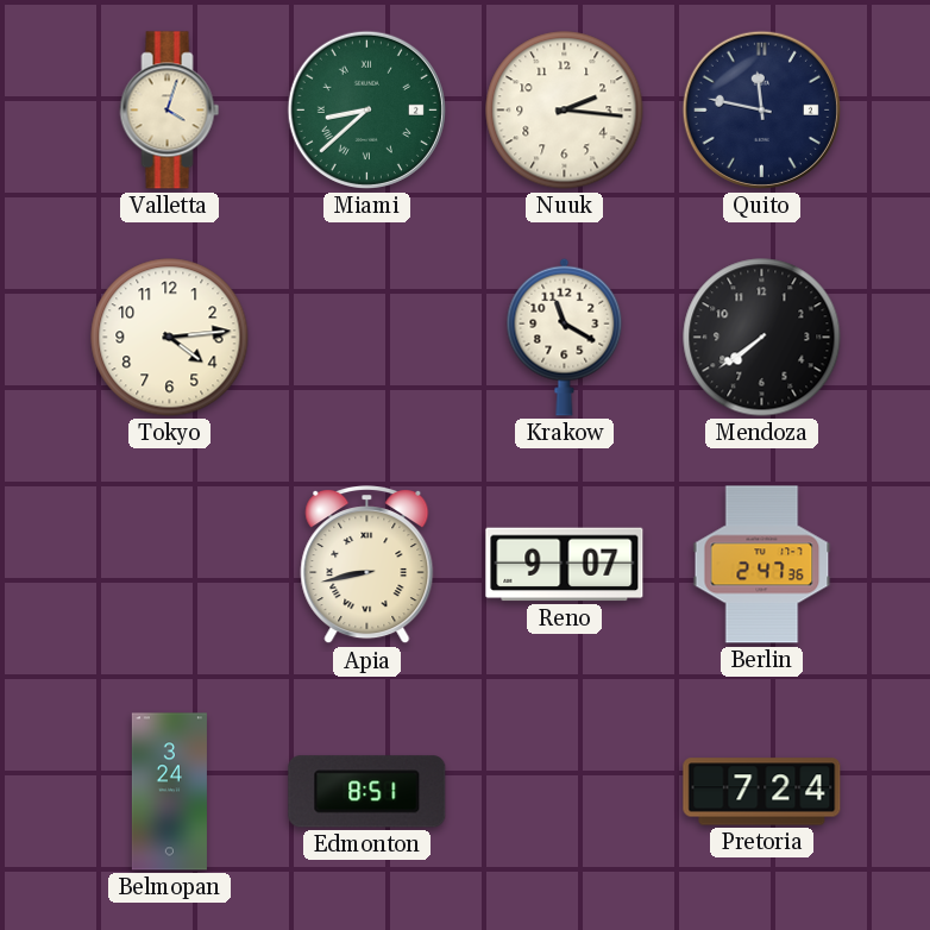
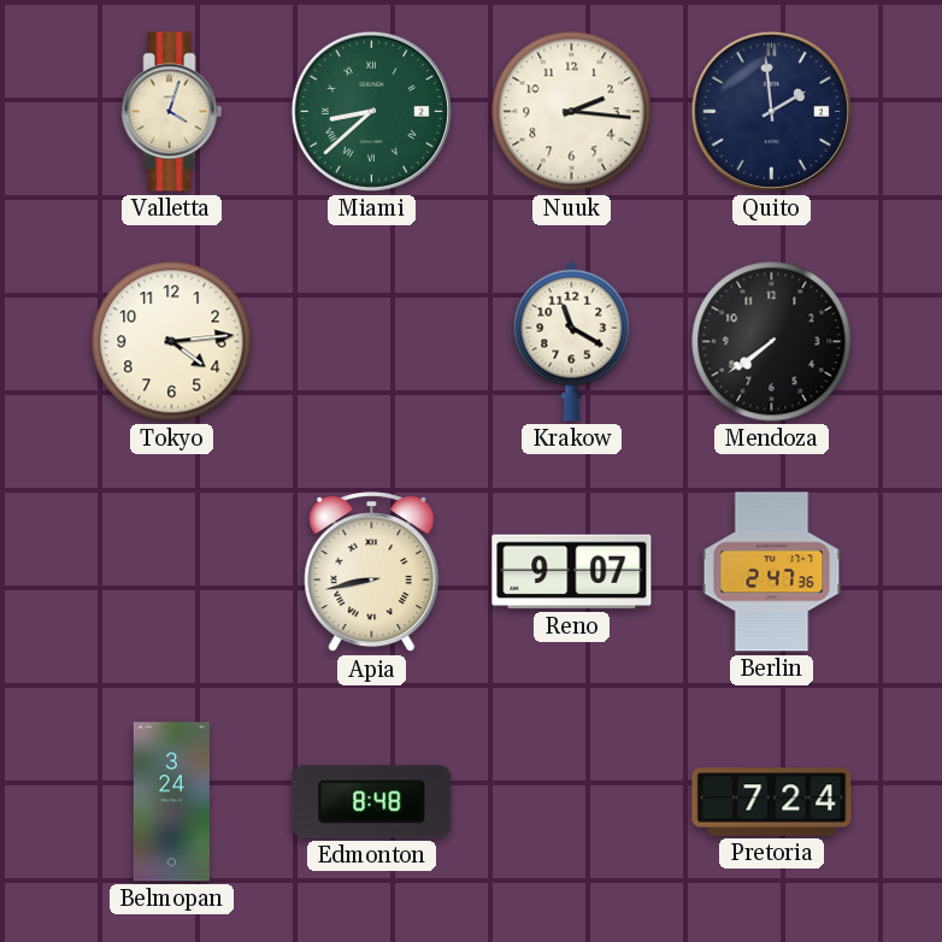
Quito: 11:47 -> 1:59 (771, 111)
Edmonton: 8:51 -> 8:48 (372, 802)
